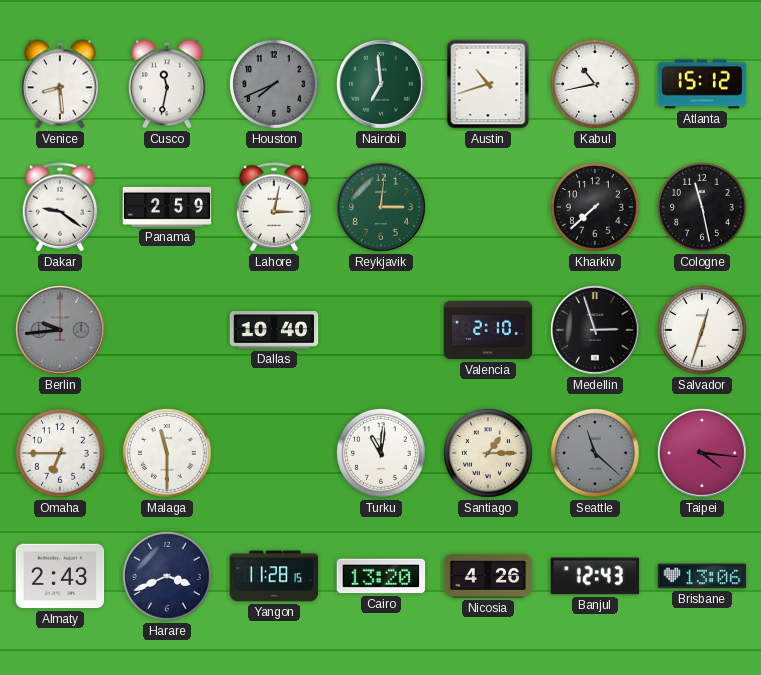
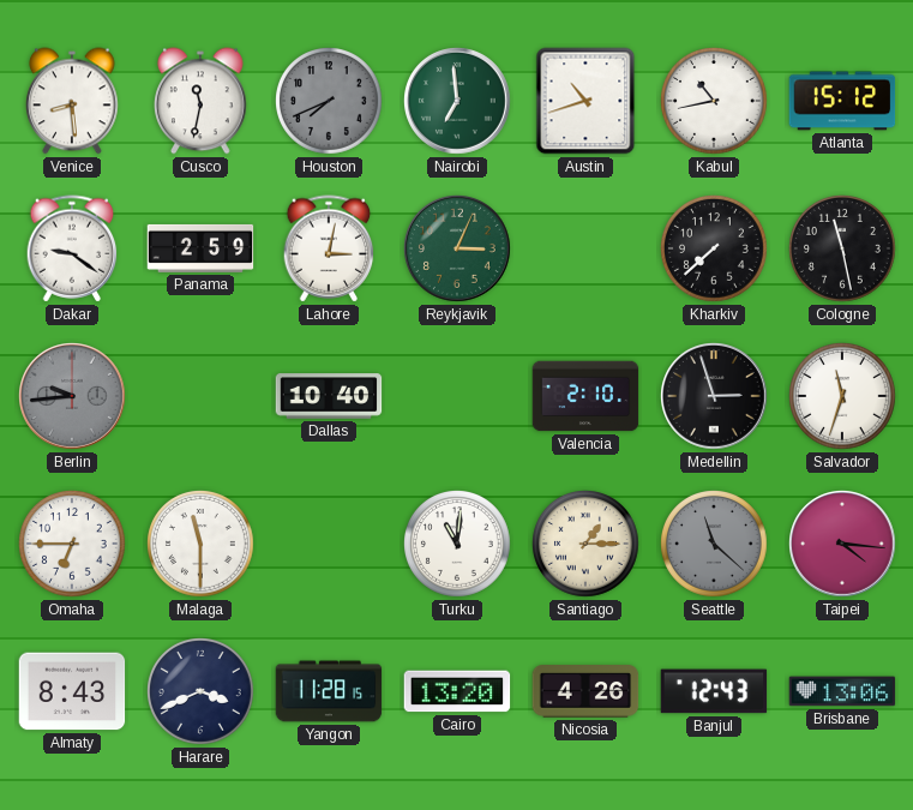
Reykjavik: 3:01 -> 3:04 (458, 250)
Salvador: 12:33 -> 11:33 (843, 397)
Almaty: 2:43 -> 8:43 (72, 691)
